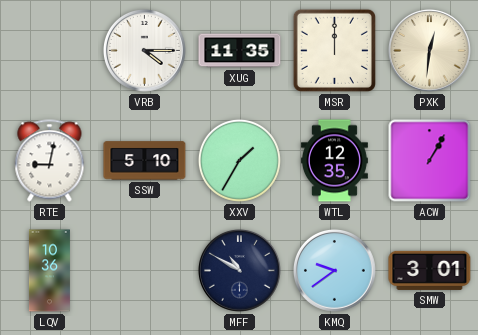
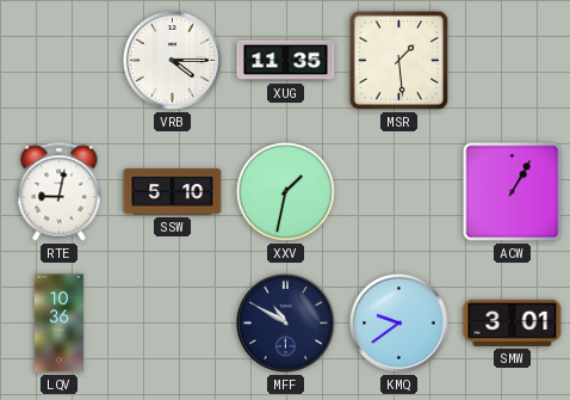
MSR: 12:00 -> 1:29 (398, 60)
PXK: 12:31 -> none (429, 50)
XXV: 1:35 -> 1:32 (285, 191)
WTL: 12:35 -> none (334, 161)
